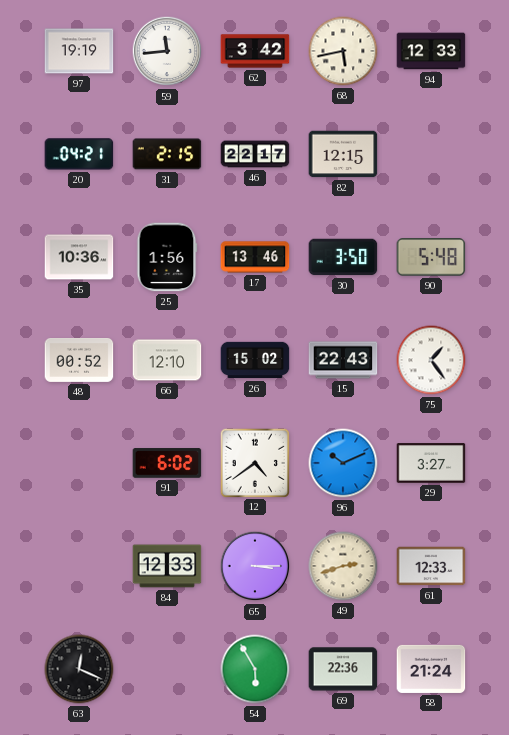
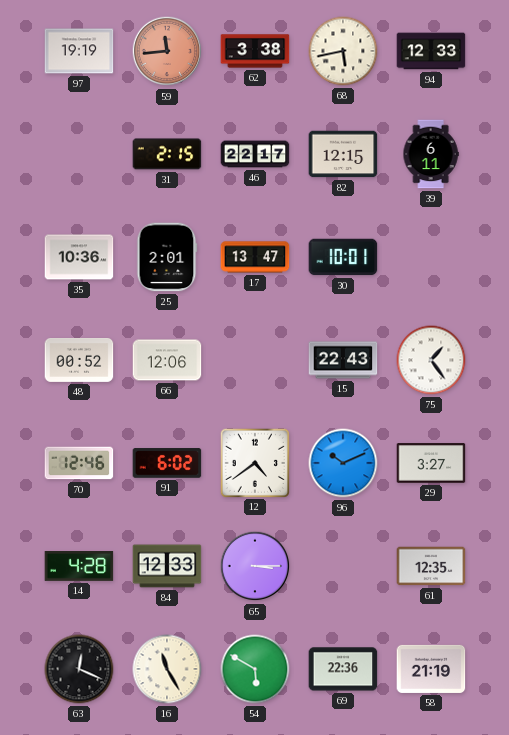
59 dial: white -> salmon (167, 51)
62: 3:42 -> 3:38 (255, 51)
20: 04:21 -> none (79, 154)
39: none -> 6:11 (431, 154)
25: 1:56 -> 2:01 (167, 257)
17: 13:46 -> 13:47 (255, 257)
30: 3:50 -> 10:01 (343, 257)
90: 5:48 -> none (431, 257)
66: 12:10 -> 12:06 (167, 360)
26: 15:02 -> none (255, 360)
70: none -> 12:46 (79, 463)
14: none -> 4:28 (79, 567)
49: 2:42 -> none (343, 566)
61: 12:33 -> 12:35 (431, 566)
16: none -> 11:25 (167, 669)
54: 5:55 -> 5:50 (255, 669)
58: 21:24 -> 21:19 (431, 669)
